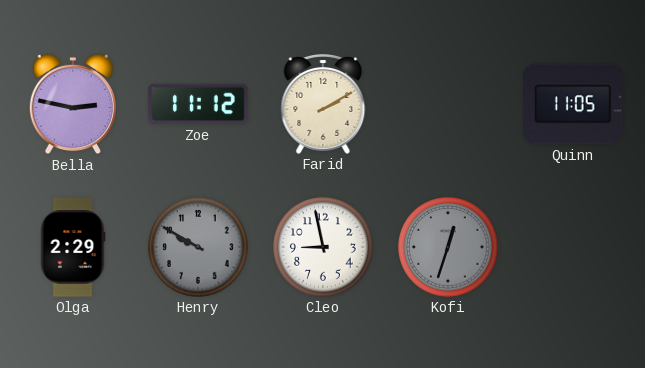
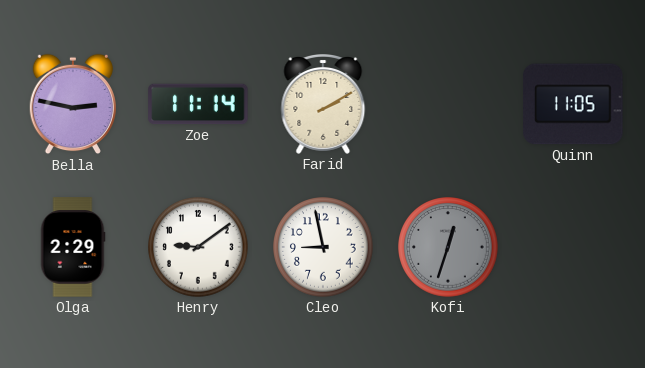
Zoe: 11:12 -> 11:14 (198, 104)
Henry: 9:50 -> 9:09 (198, 247)
Henry dial: grey -> white (198, 247)
